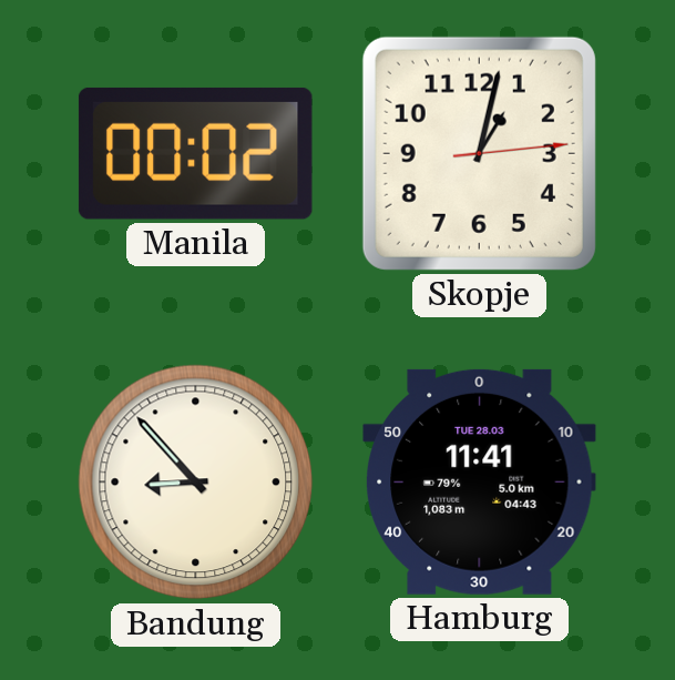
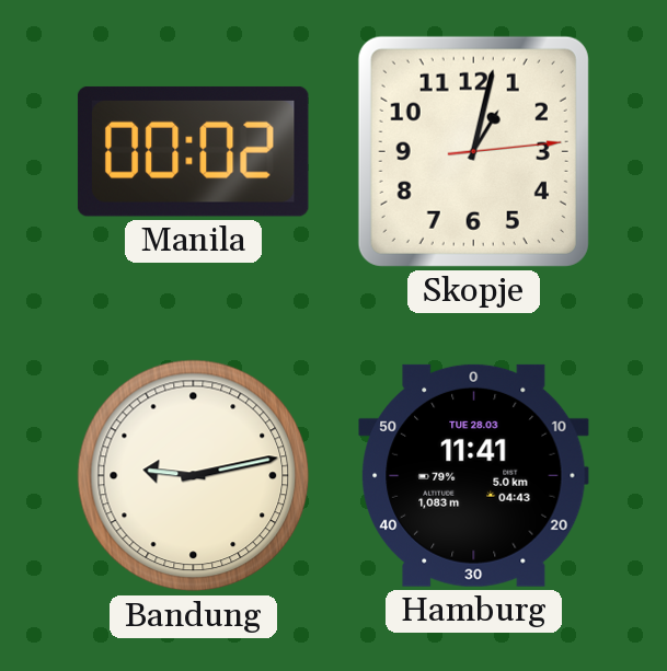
Bandung: 8:53 -> 9:13 (194, 476)
